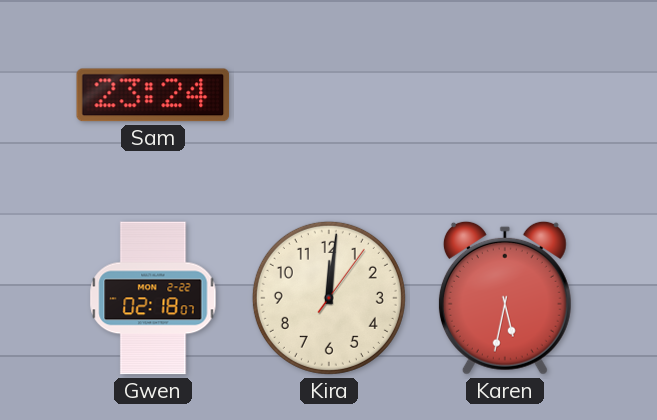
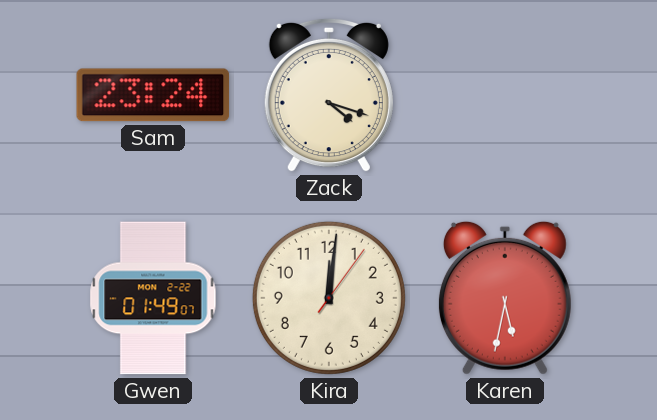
Zack: none -> 4:18 (329, 95)
Gwen: 02:18 -> 01:49 (153, 298)
